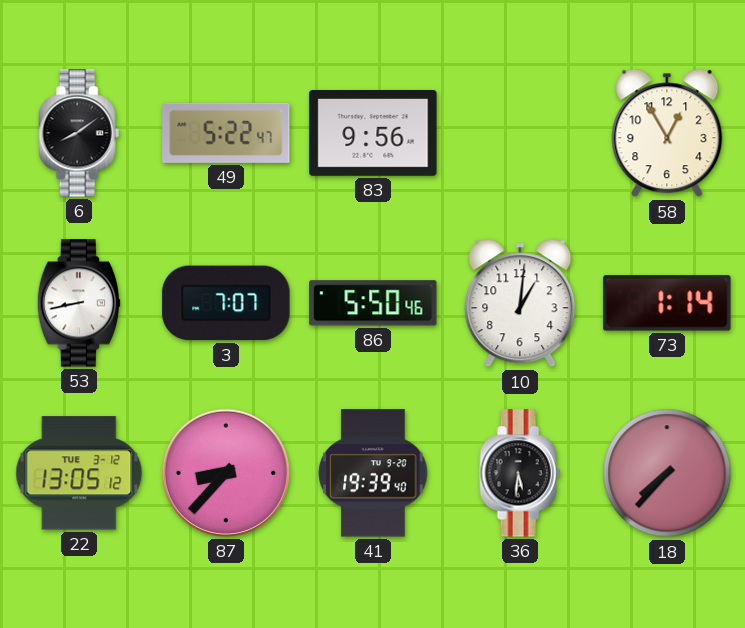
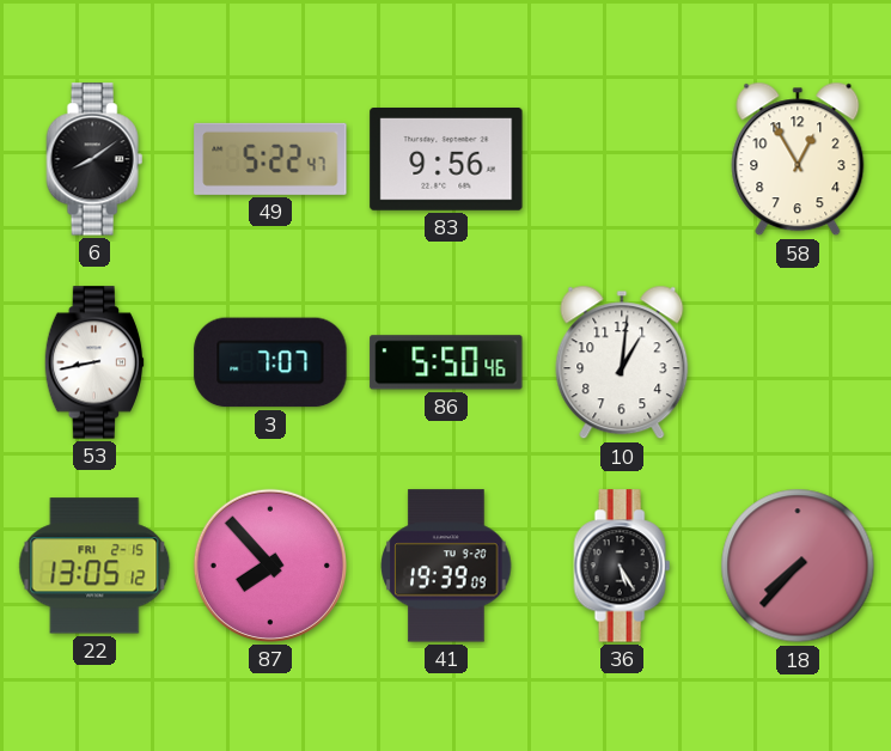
73: 1:14 -> none (667, 303)
22 date: TUE 3-12 -> FRI 2-15 (94, 566)
87: 8:37 -> 7:53 (270, 566)
41: 19:39:40 -> 19:39:09 (446, 566)
36: 5:31 -> 5:25 (622, 566)
